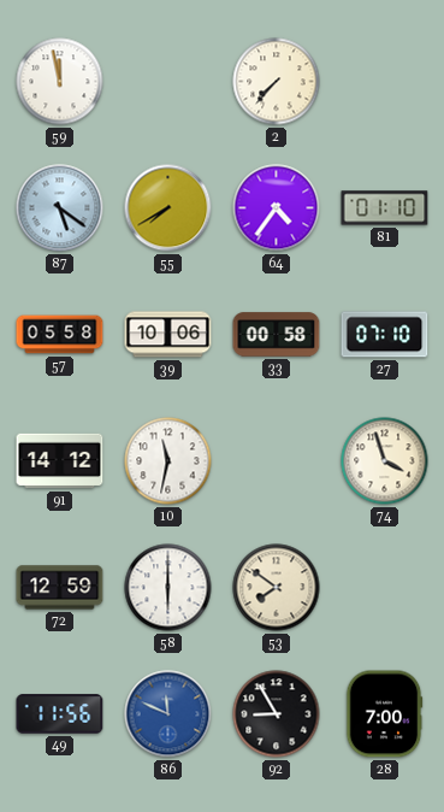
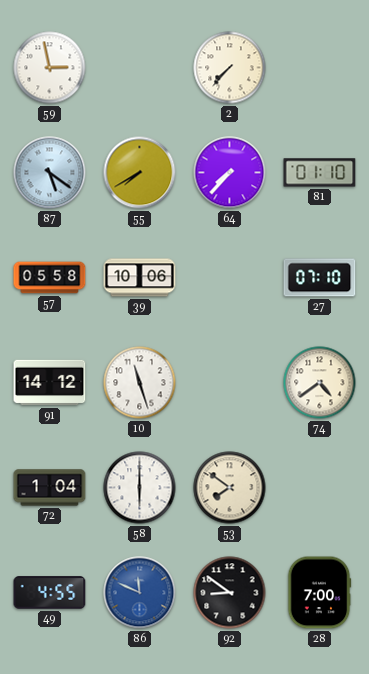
59: 11:58 -> 2:58 (50, 68)
64: 4:36 -> 7:37 (230, 173)
33: 00:58 -> none (277, 335)
10: 11:32 -> 11:27 (140, 383)
74: 3:57 -> 4:39 (320, 383)
72: 12:59 -> 1:04 (50, 488)
49: 11:56 -> 4:55 (50, 593)
92: 8:55 -> 8:51 (230, 593)
